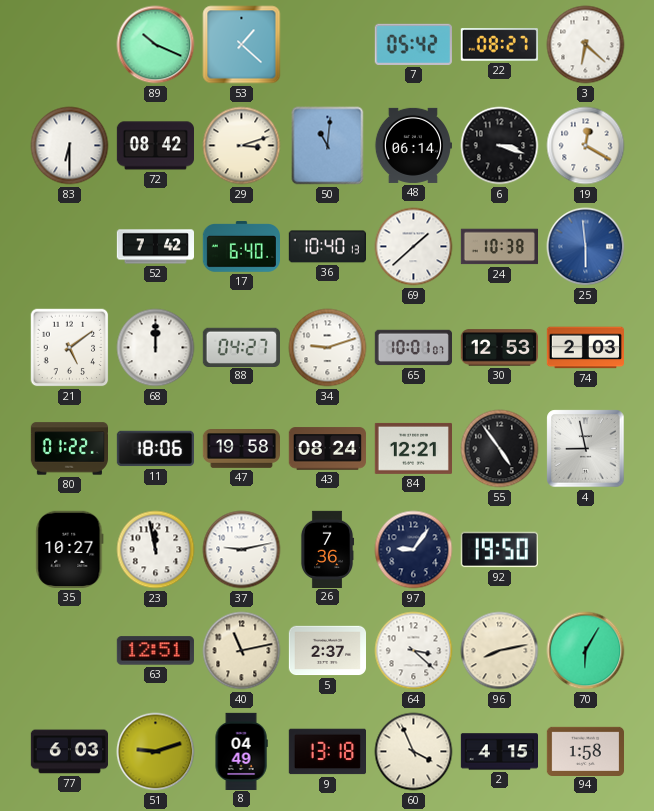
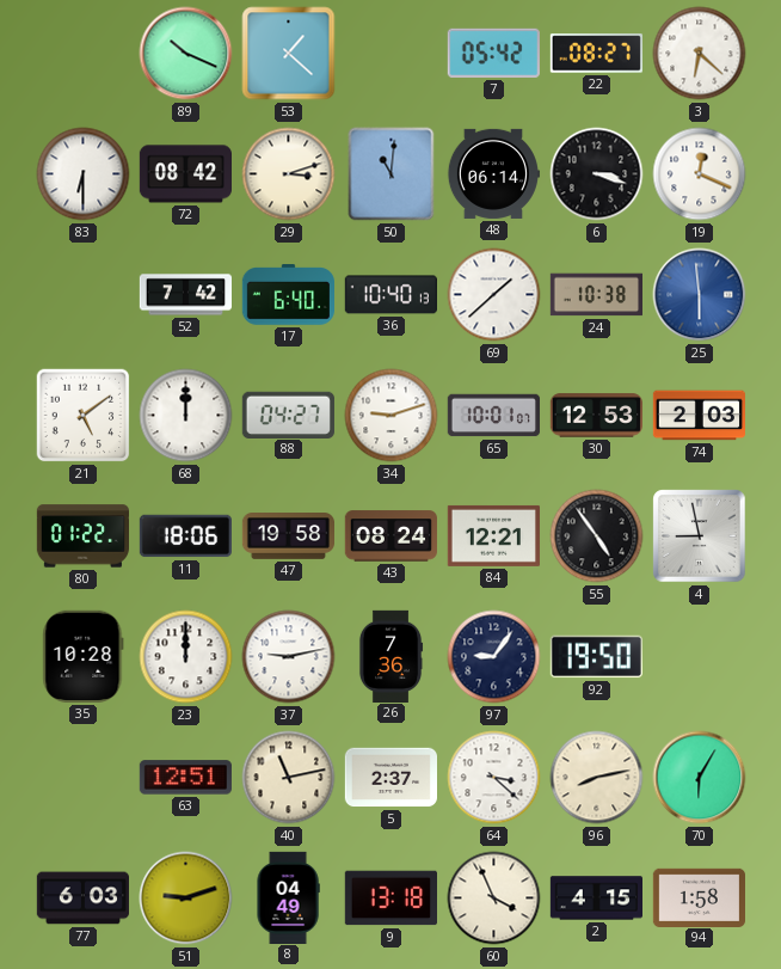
19: 12:20 -> 12:19 (700, 174)
35: 10:27 -> 10:28 (84, 656)
23: 11:58 -> 12:00 (186, 657)
